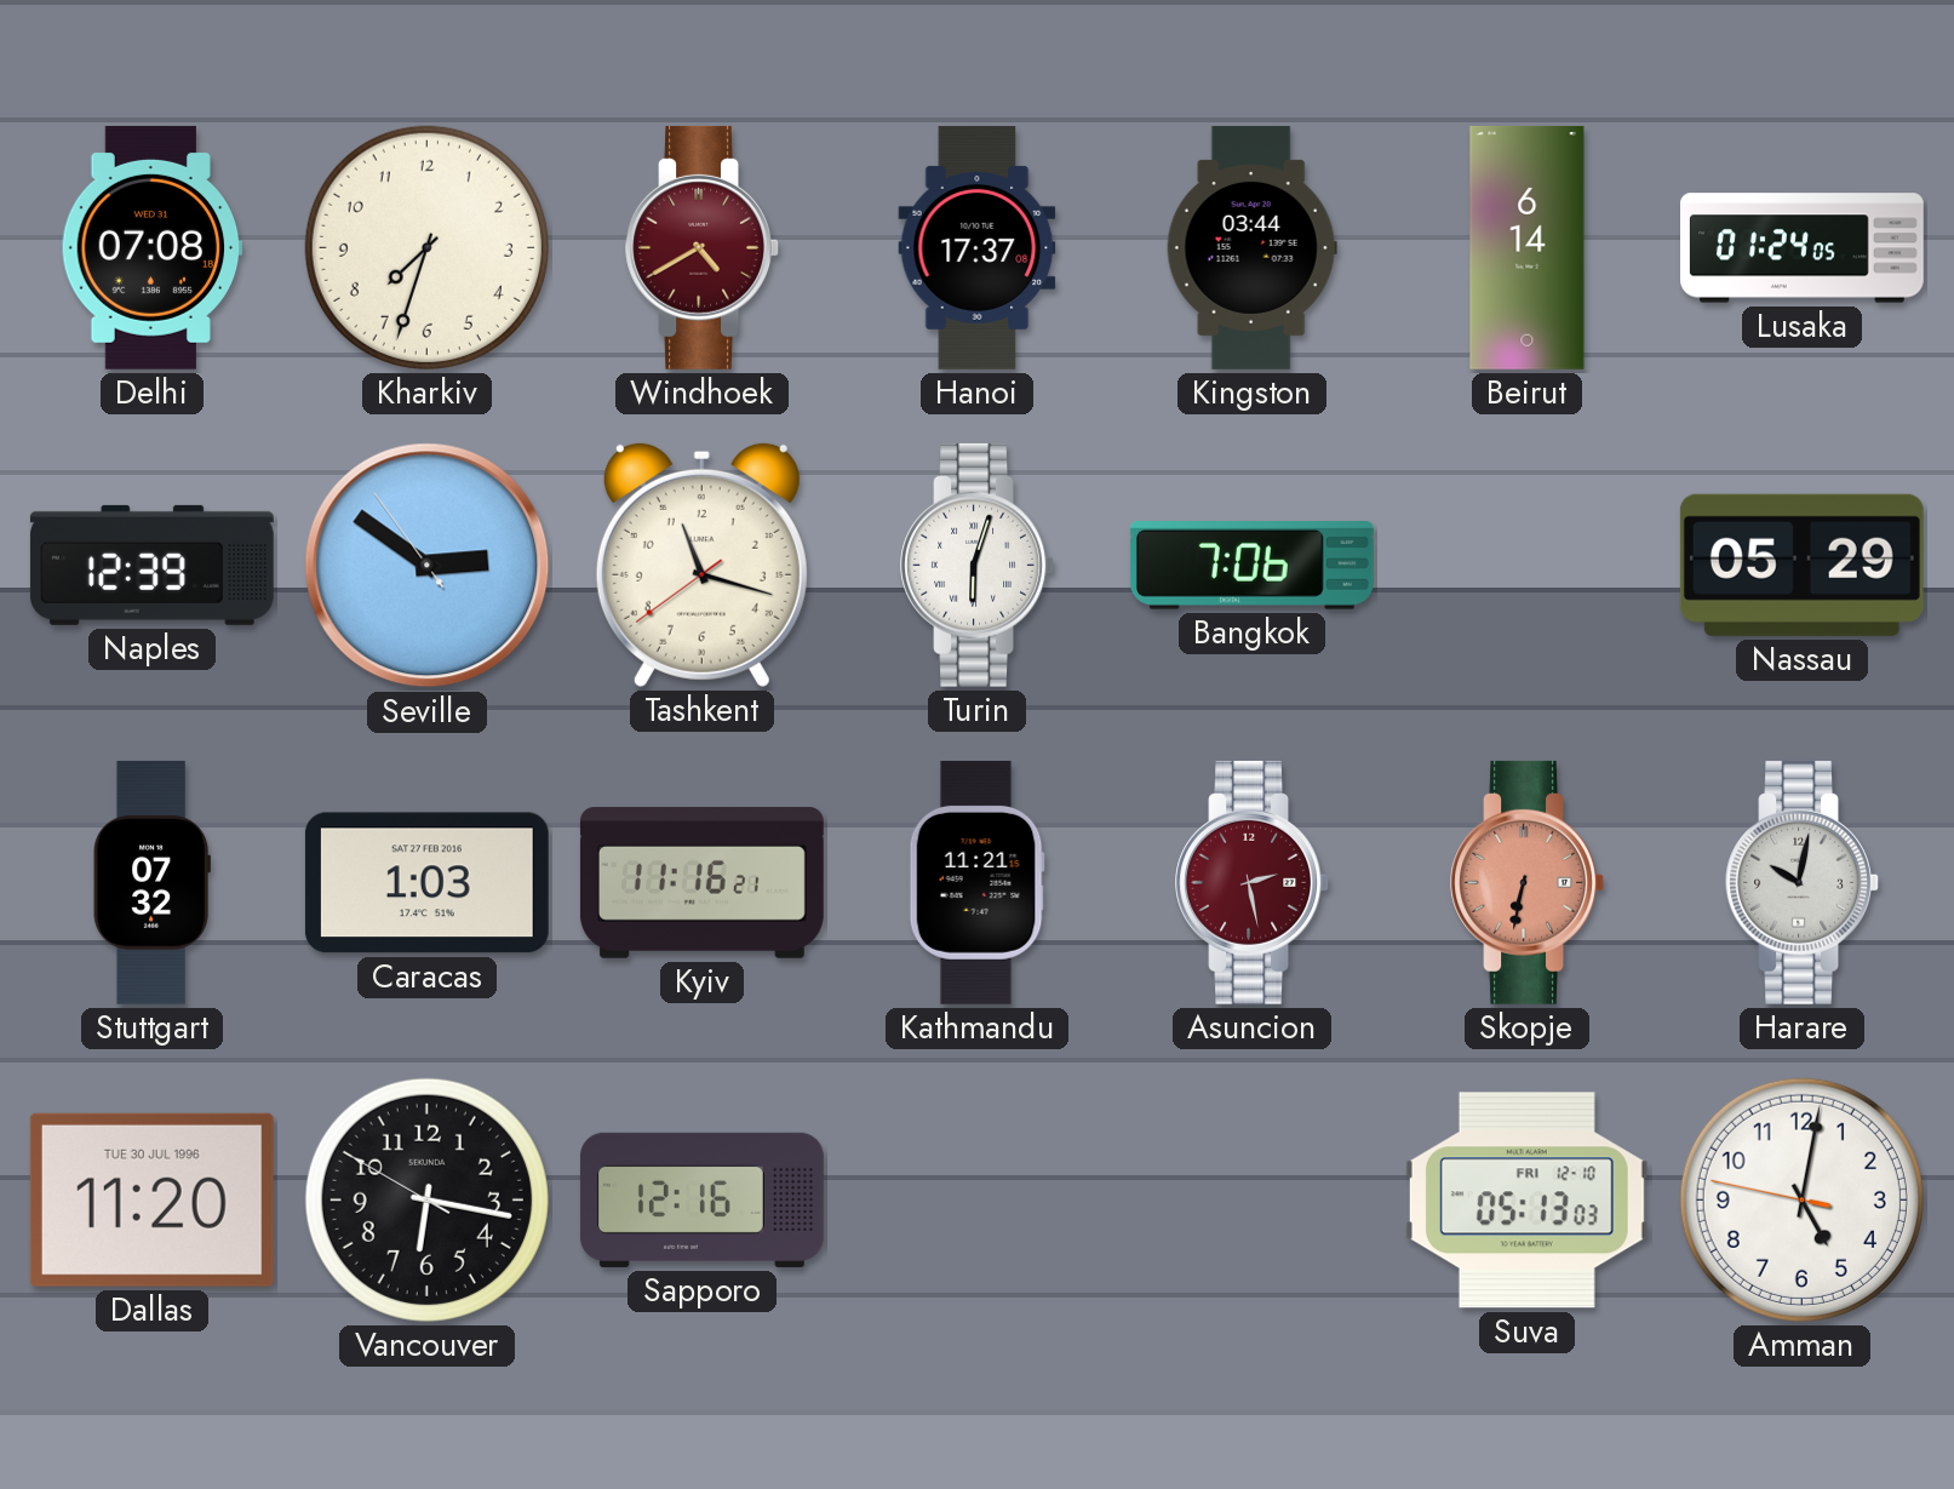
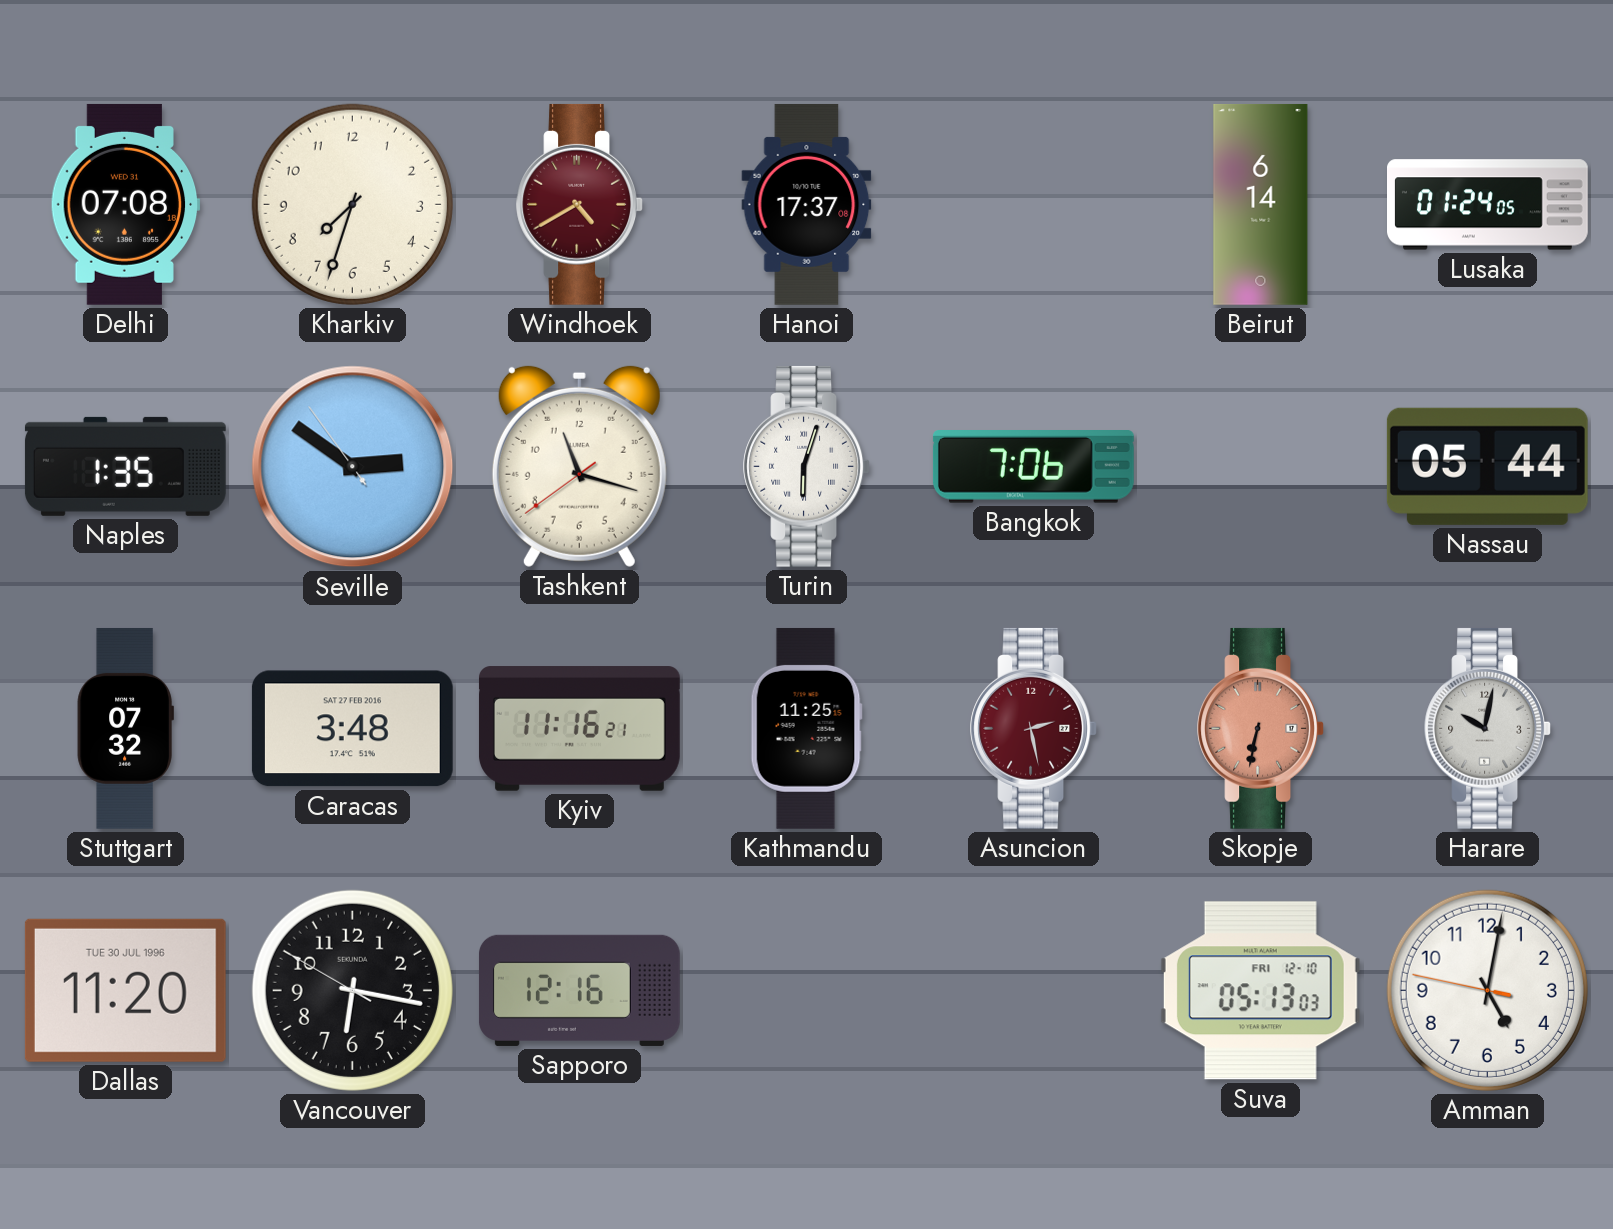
Kingston: 03:44 -> none (1251, 247)
Naples: 12:39 -> 1:35 (125, 466)
Nassau: 05:29 -> 05:44 (1487, 466)
Caracas: 1:03 -> 3:48 (352, 729)
Kathmandu: 11:21 -> 11:25 (806, 728)
